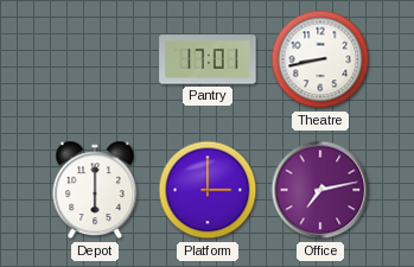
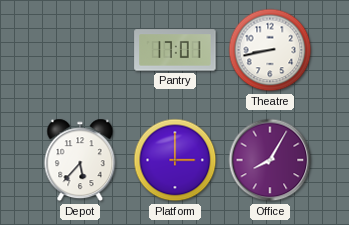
Depot: 6:00 -> 5:37 (80, 160)
Office: 7:13 -> 8:05 (270, 160)
